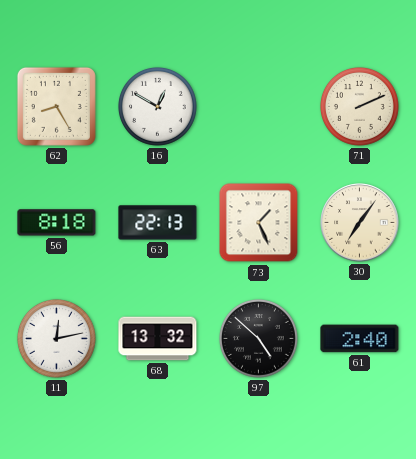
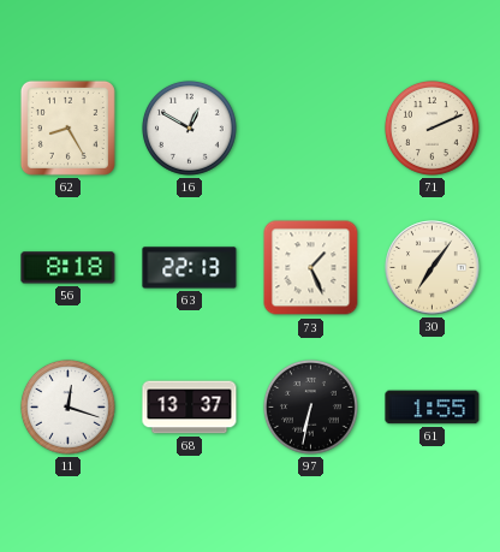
11: 12:13 -> 12:18 (67, 406)
68: 13:32 -> 13:37 (190, 408)
97: 4:52 -> 6:32 (310, 406)
61: 2:40 -> 1:55 (433, 408)
